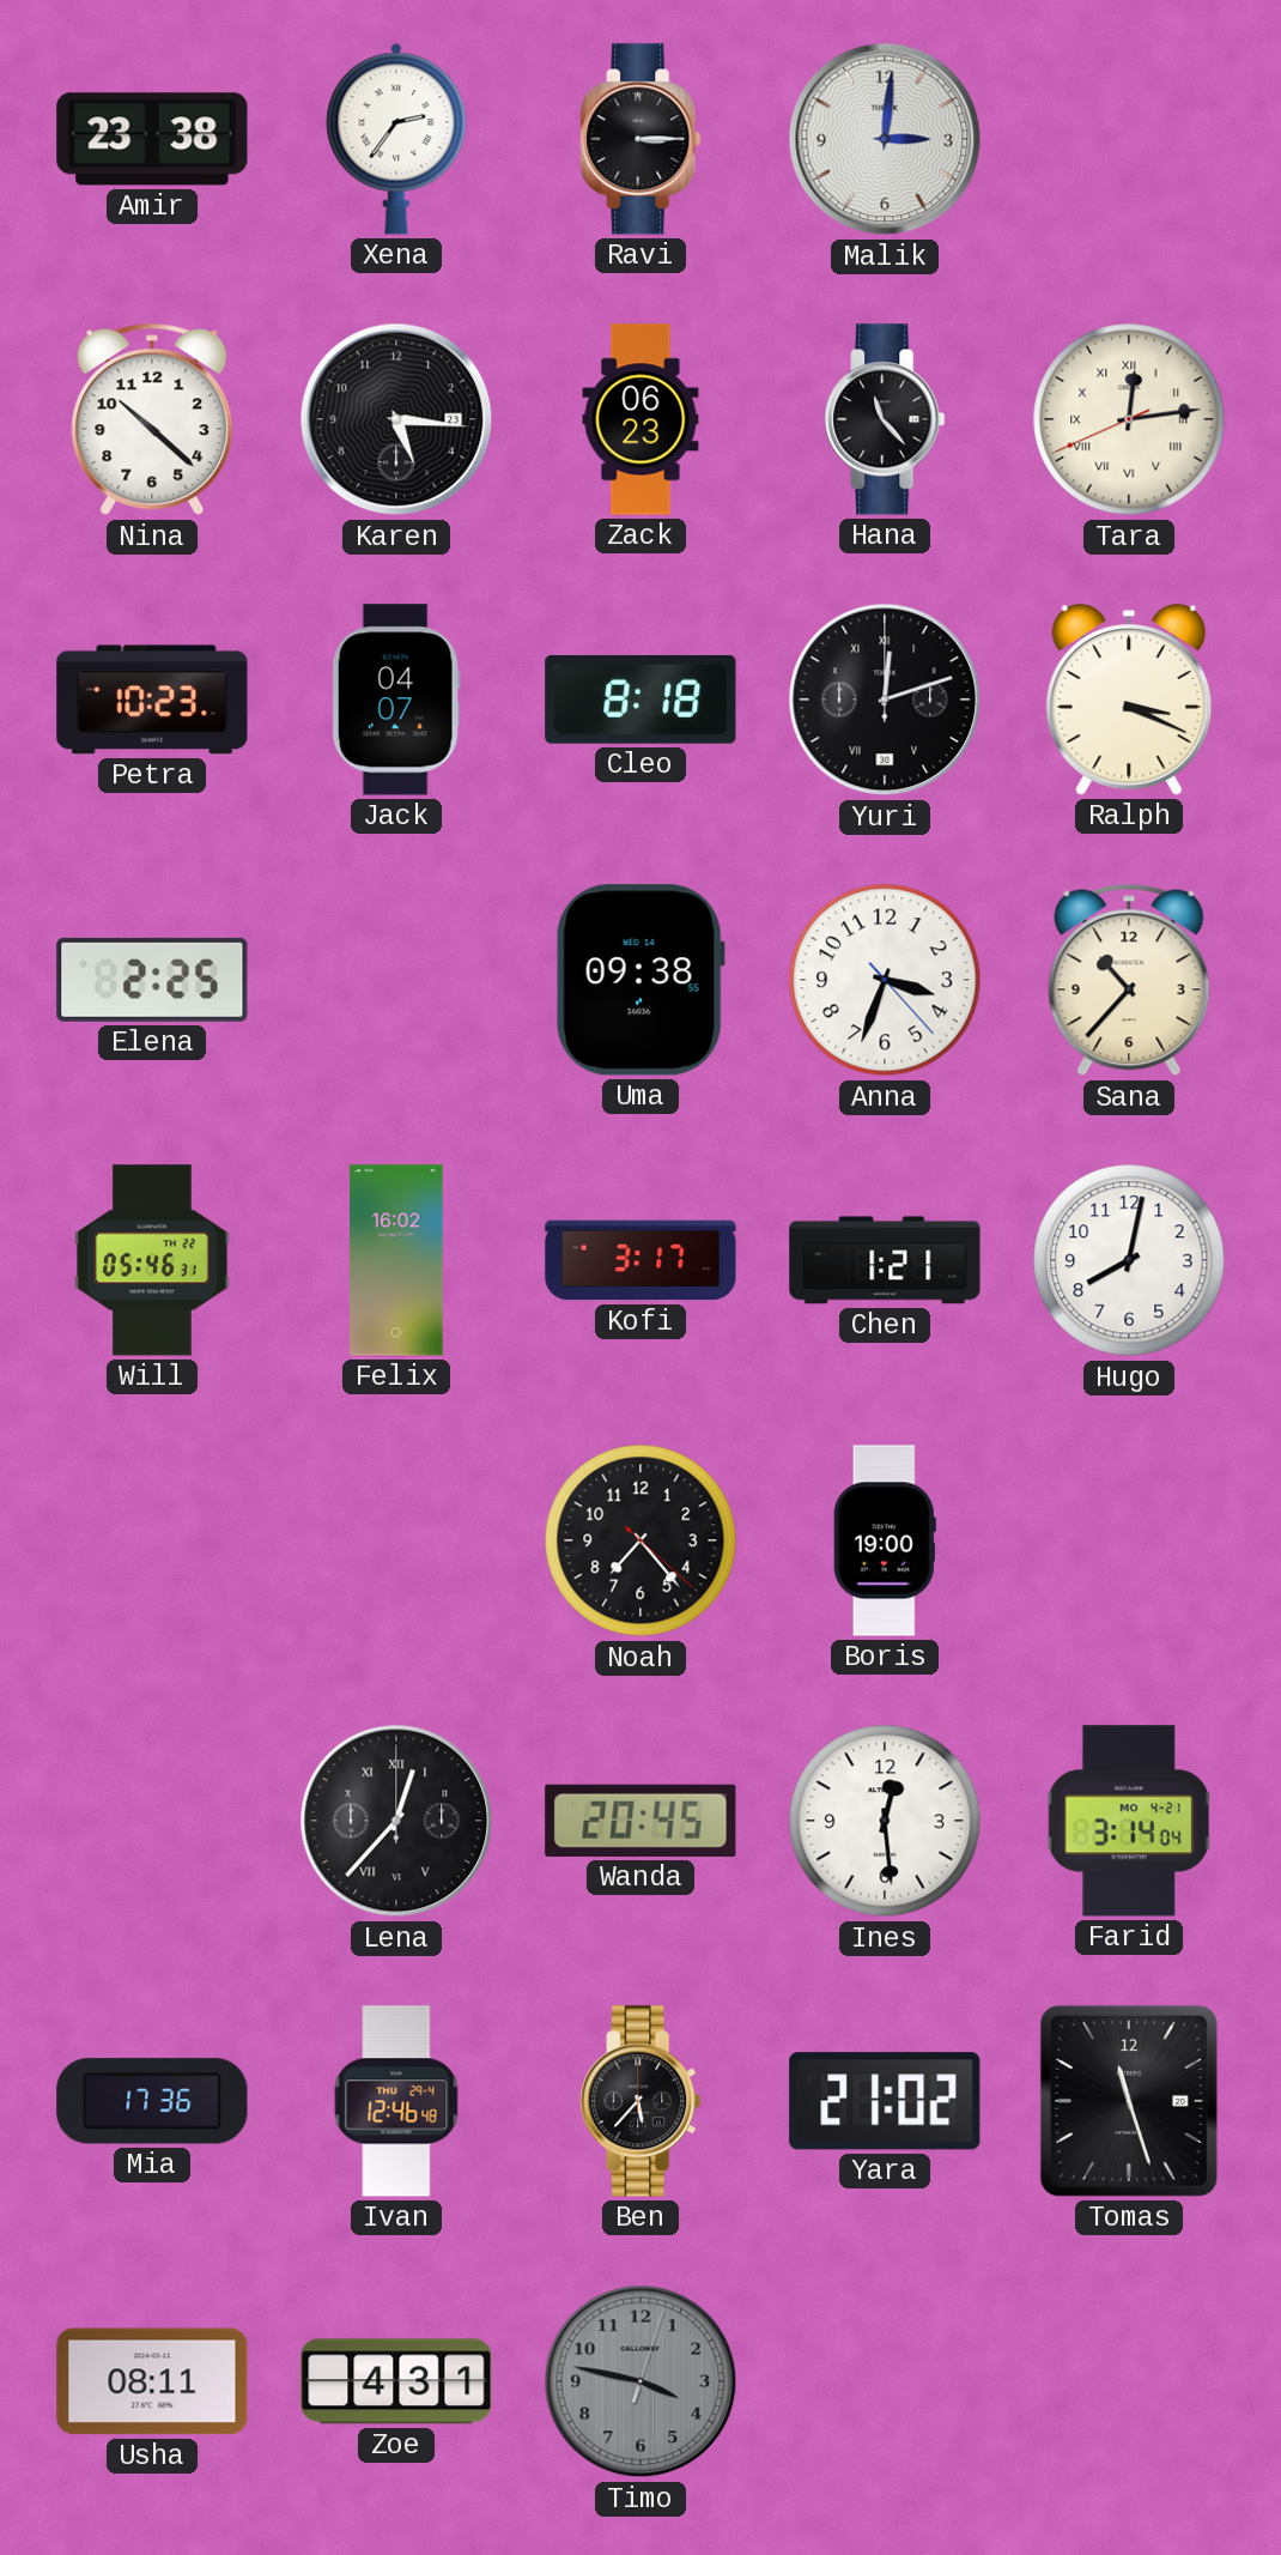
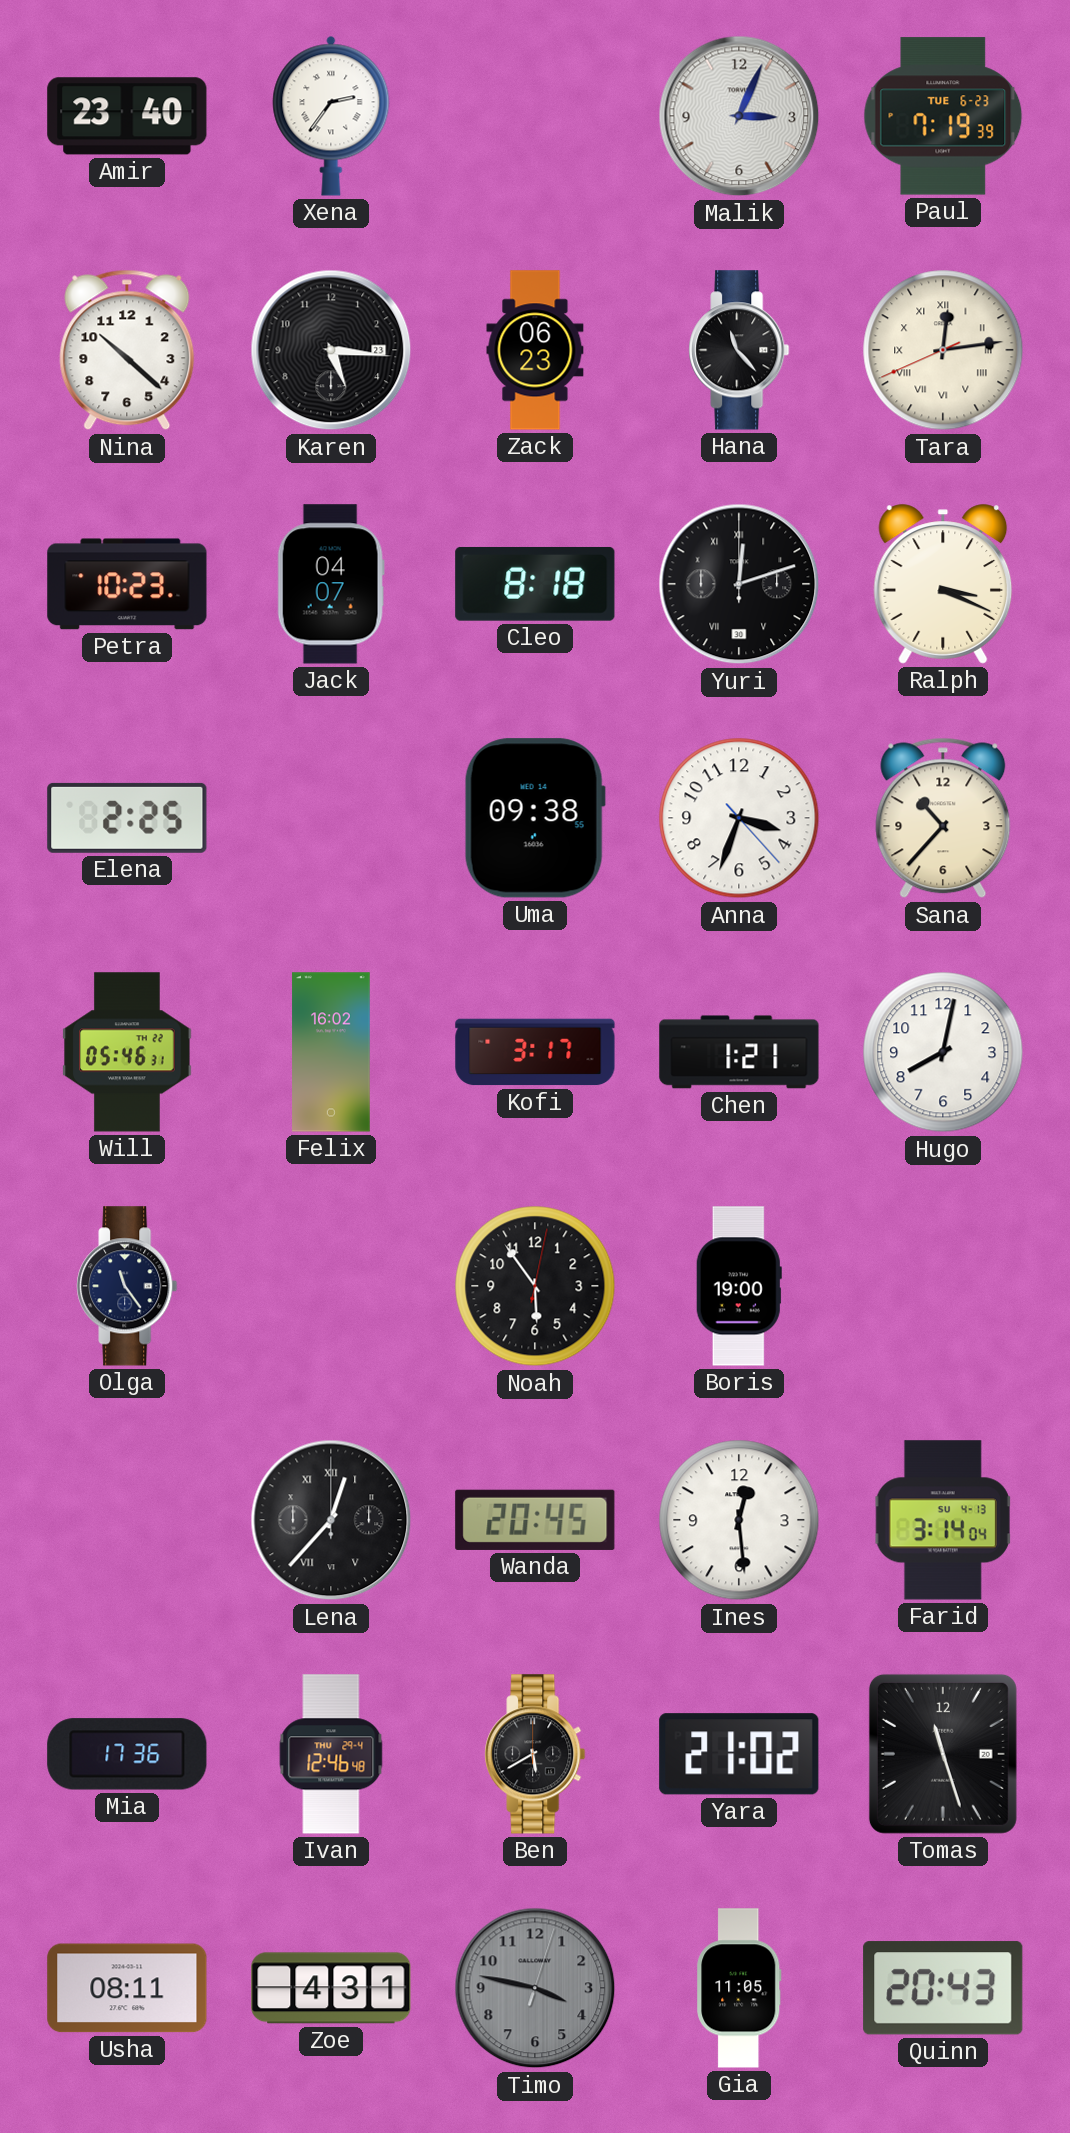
Amir: 23:38 -> 23:40 (127, 116)
Ravi: 3:15 -> none (640, 139)
Malik: 3:01 -> 3:04 (739, 116)
Paul: none -> 7:19 (943, 116)
Olga: none -> 11:24 (127, 1286)
Noah: 7:23 -> 5:54 (535, 1286)
Farid date: MO 4-21 -> SU 4-13 (943, 1520)
Ben: 5:37 -> 5:40 (535, 1754)
Gia: none -> 11:05 (739, 1988)
Quinn: none -> 20:43 (943, 1988)
